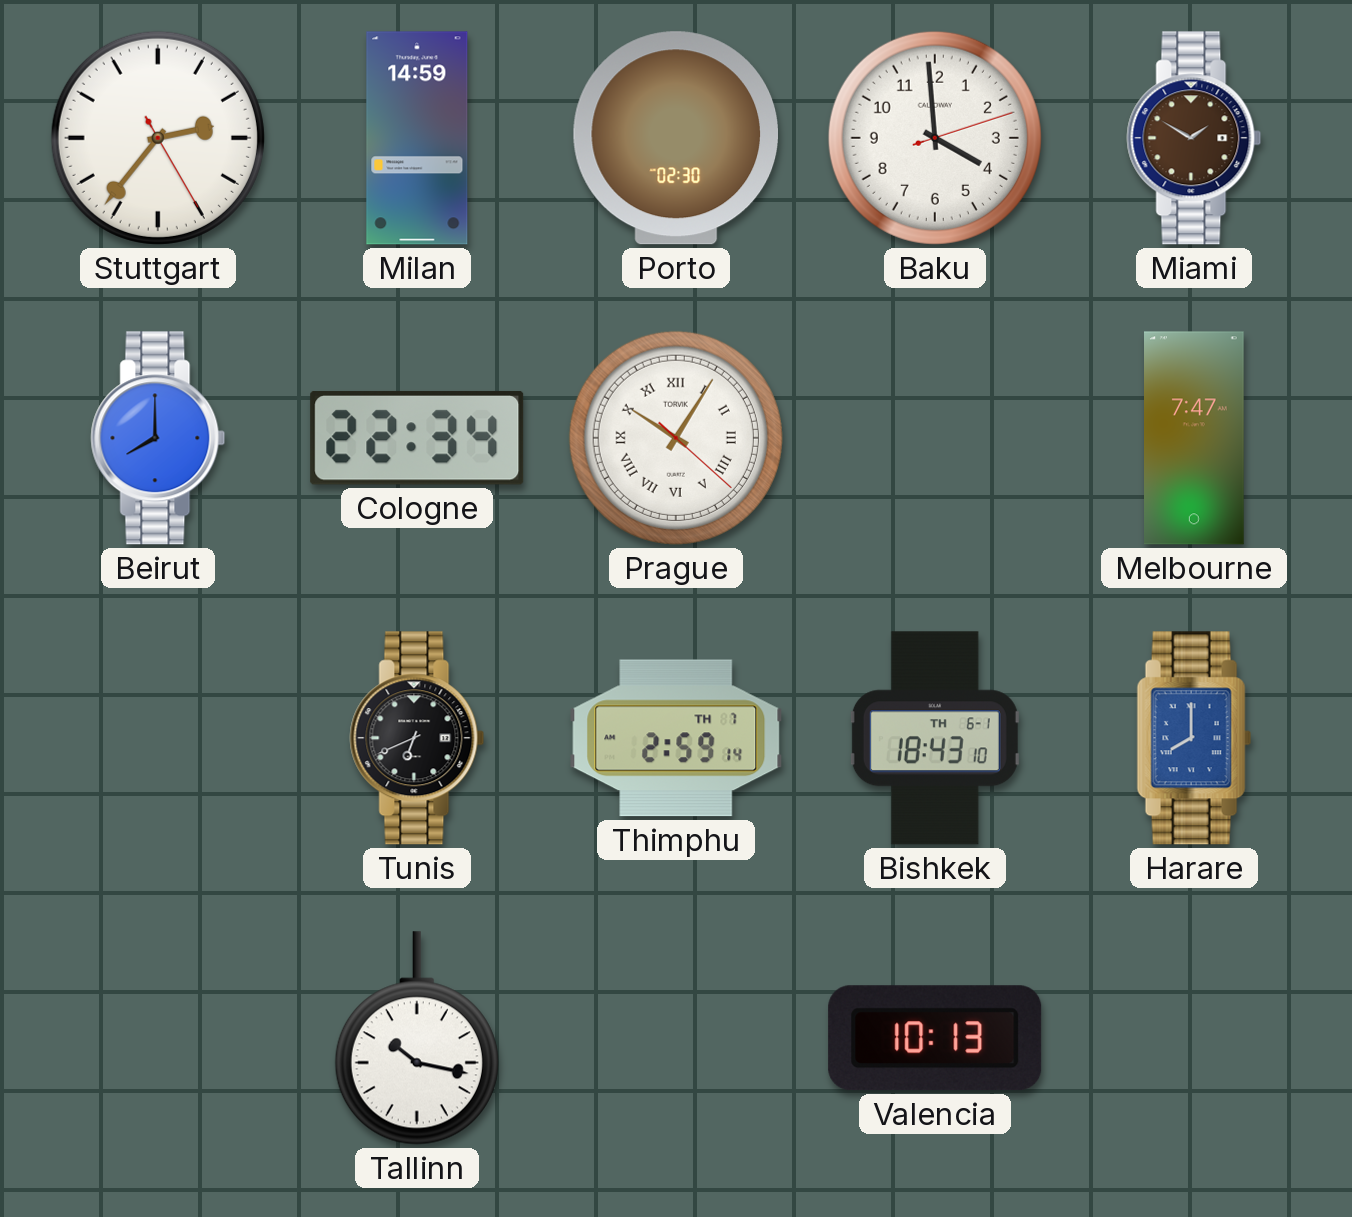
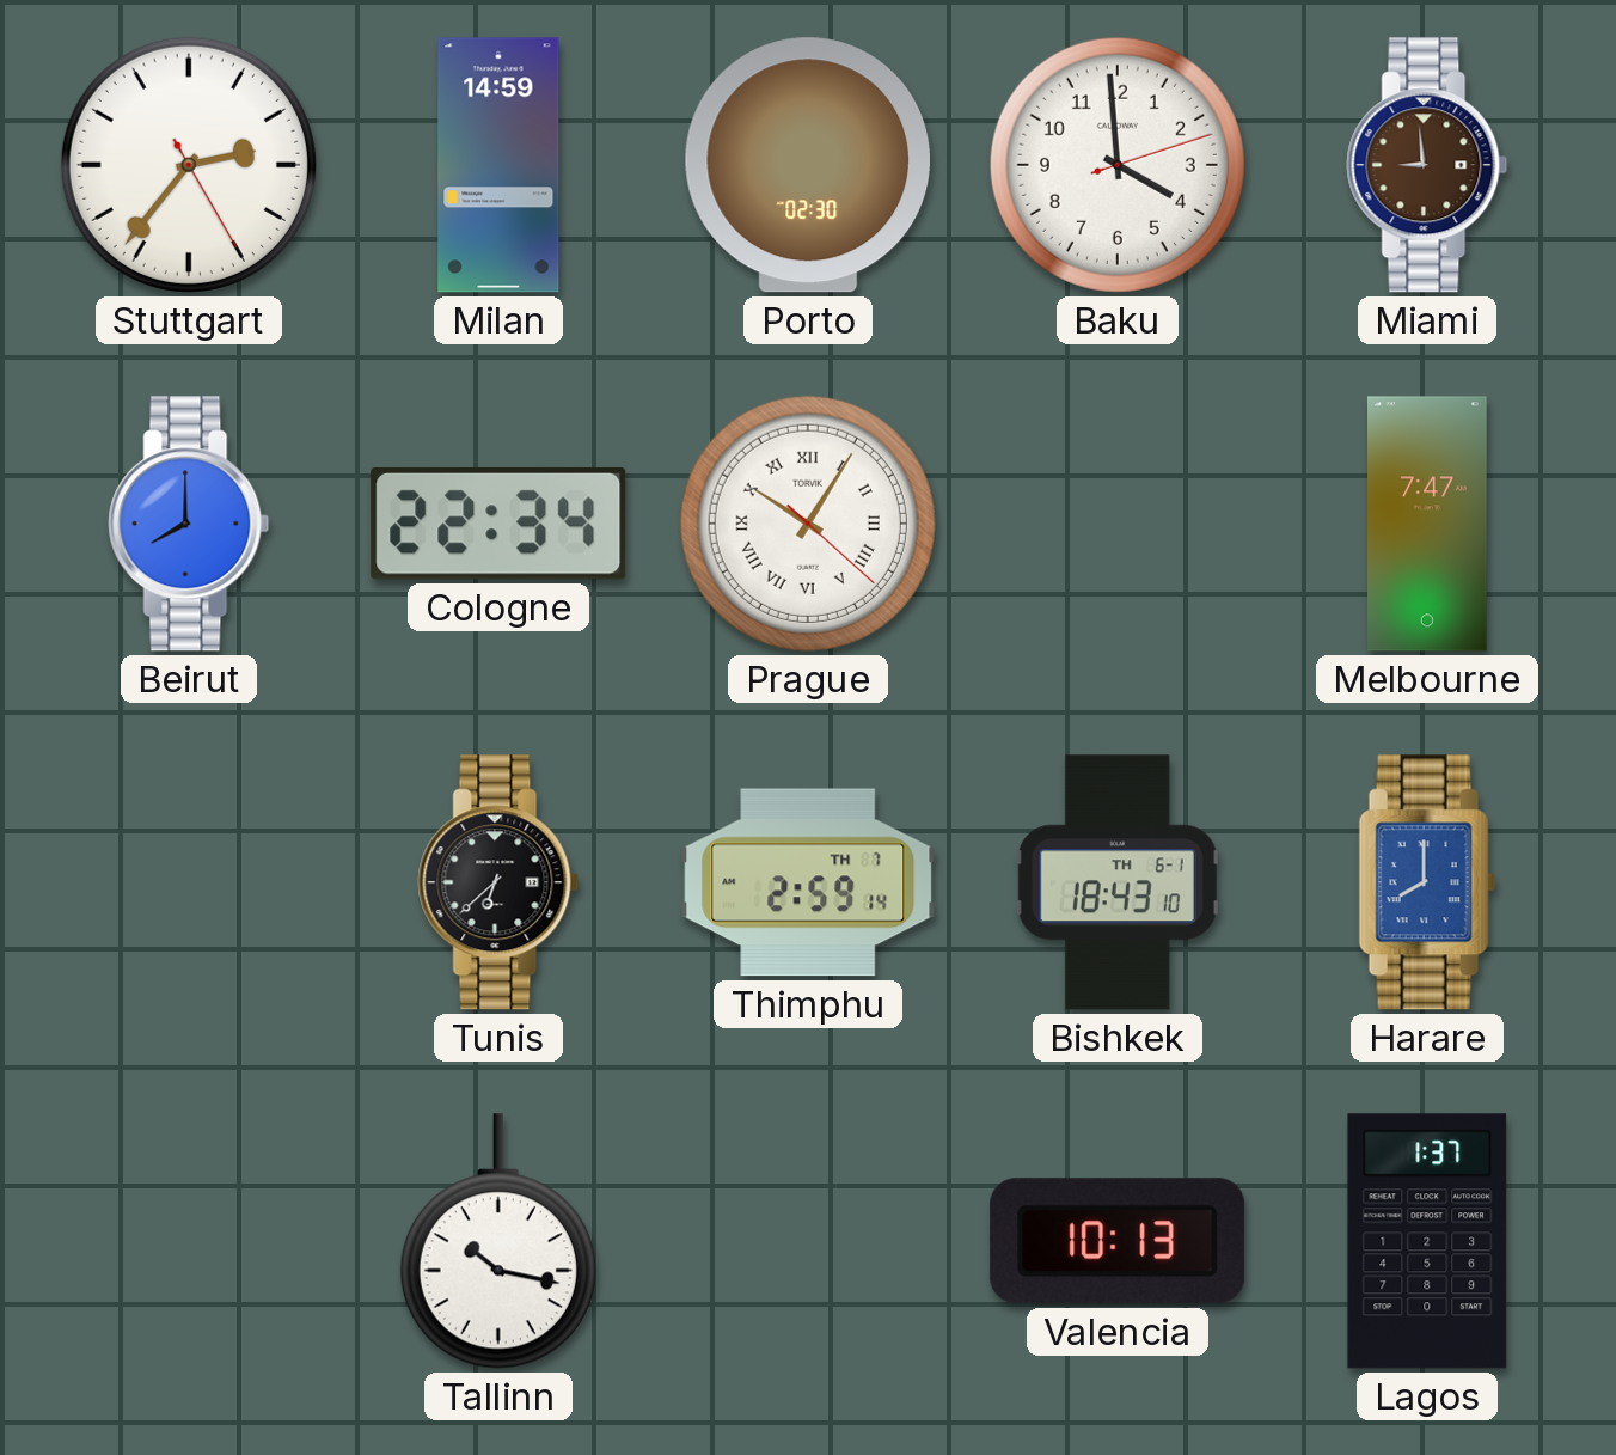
Miami: 1:50 -> 8:59 (1427, 165)
Tunis: 6:41 -> 6:38 (498, 882)
Lagos: none -> 1:37 (1427, 1241)
